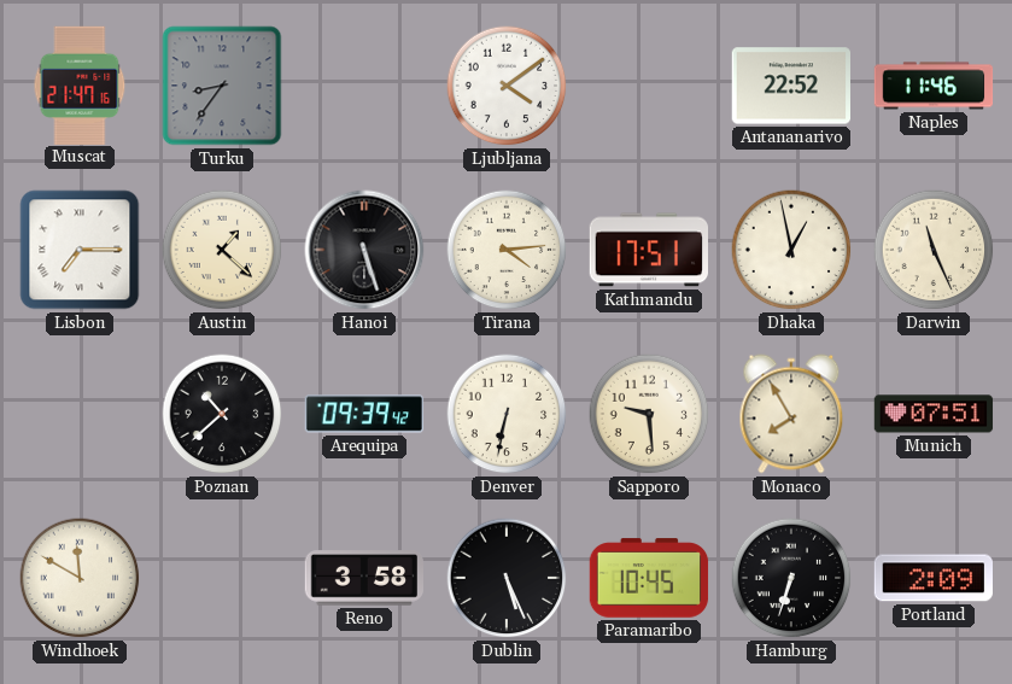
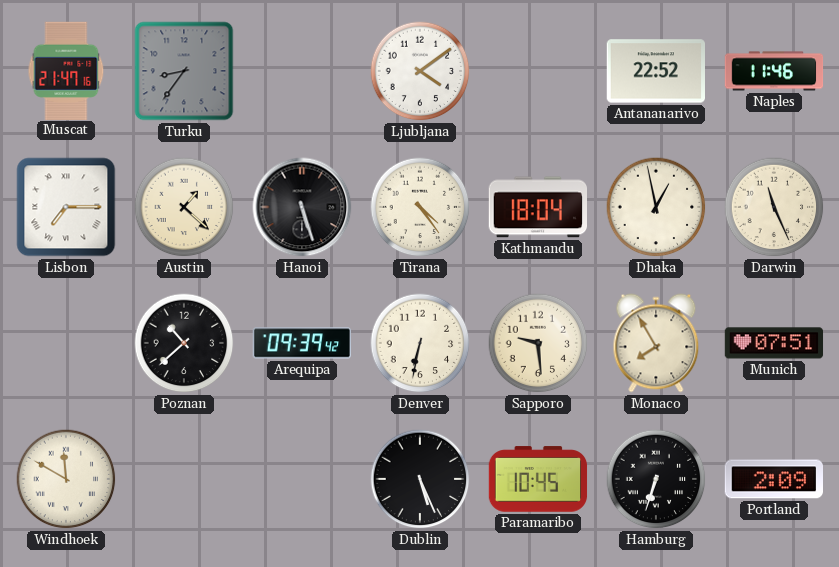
Tirana: 4:14 -> 4:24 (420, 207)
Kathmandu: 17:51 -> 18:04 (537, 207)
Reno: 3:58 -> none (363, 578)
